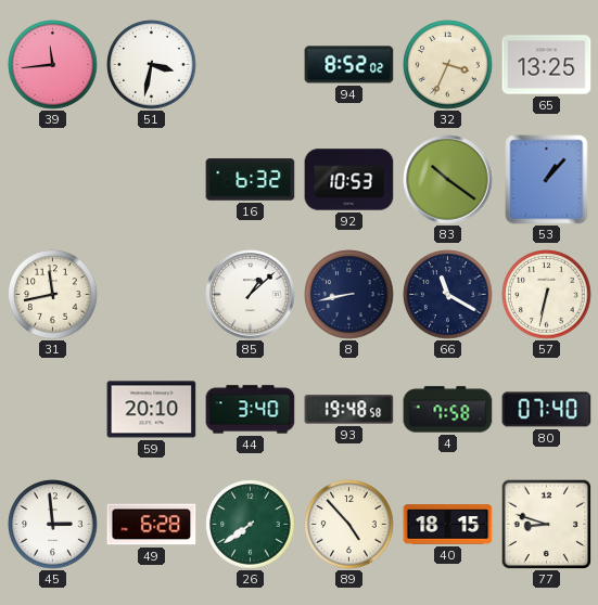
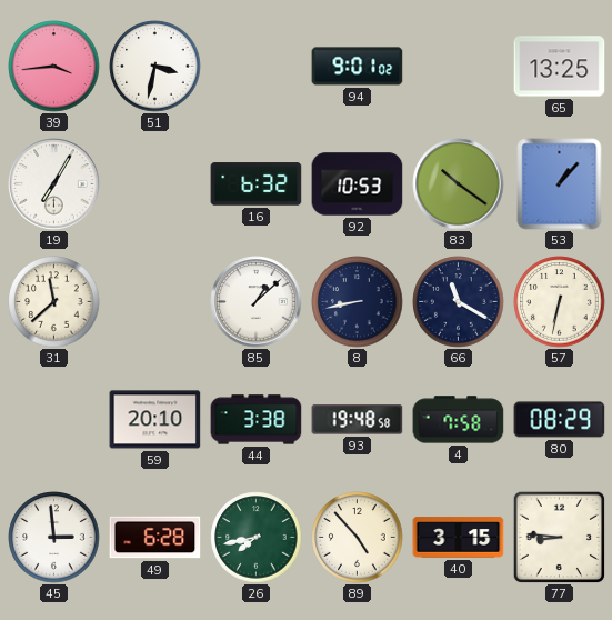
39: 11:44 -> 3:44 (54, 67)
94: 8:52 -> 9:01 (358, 67)
32: 3:34 -> none (448, 65)
19: none -> 7:05 (54, 184)
31: 11:43 -> 11:38 (54, 302)
44: 3:40 -> 3:38 (257, 420)
80: 07:40 -> 08:29 (560, 420)
26: 7:39 -> 7:43 (257, 538)
40: 18:15 -> 3:15 (459, 538)
77: 8:48 -> 8:46 (559, 537)
